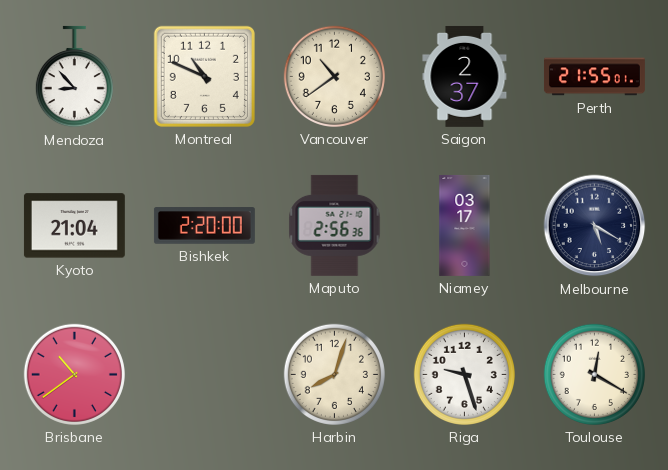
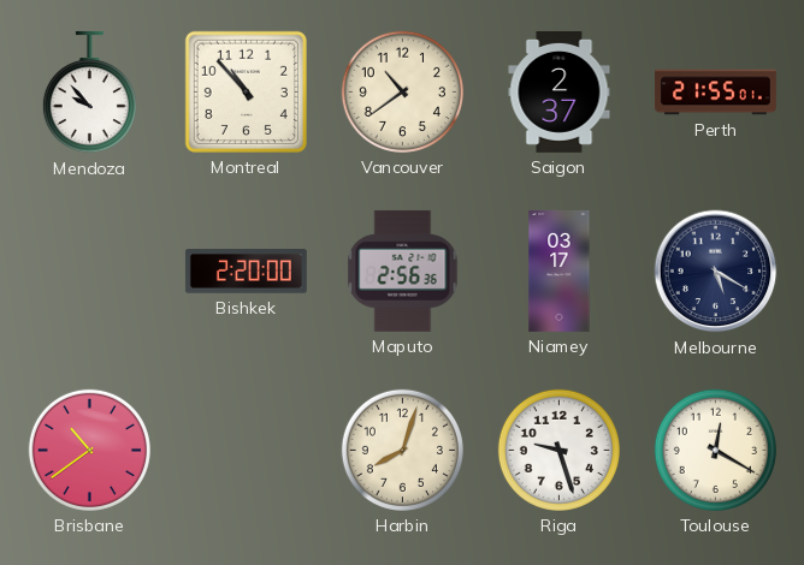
Mendoza: 8:53 -> 9:53 (89, 93)
Montreal: 10:49 -> 10:53 (246, 91)
Kyoto: 21:04 -> none (74, 226)
